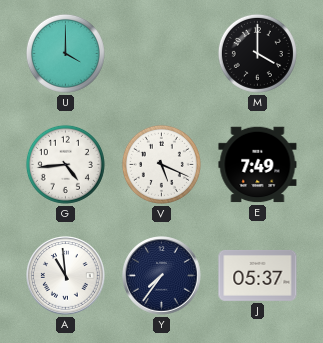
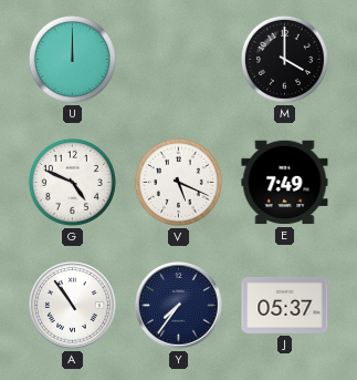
U: 4:00 -> 12:00 (72, 59)
G: 4:44 -> 4:49 (72, 182)
A: 10:59 -> 10:54 (73, 306)
